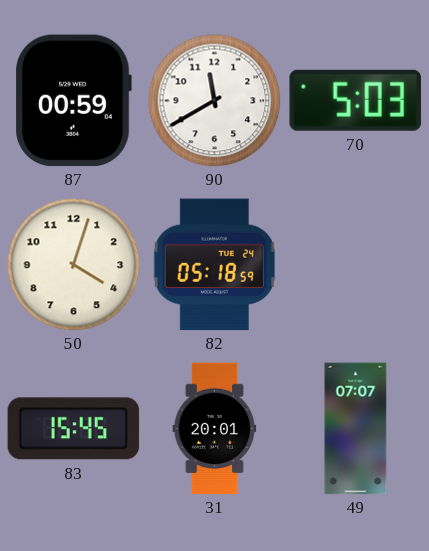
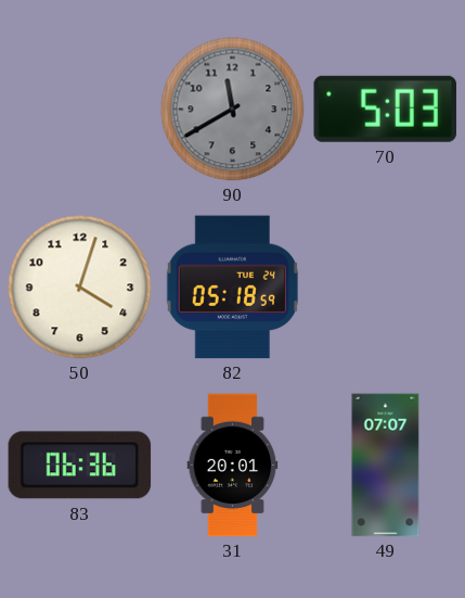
87: 00:59 -> none (73, 101)
90 dial: white -> grey (233, 110)
83: 15:45 -> 06:36 (80, 466)
